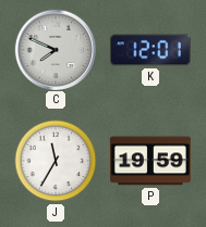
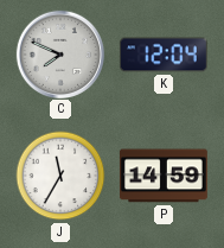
K: 12:01 -> 12:04 (164, 55)
P: 19:59 -> 14:59 (164, 176)
